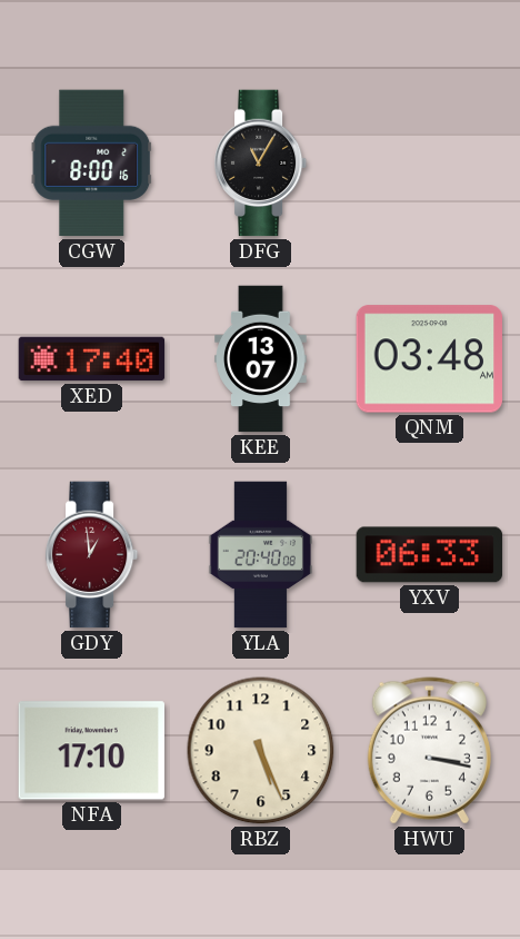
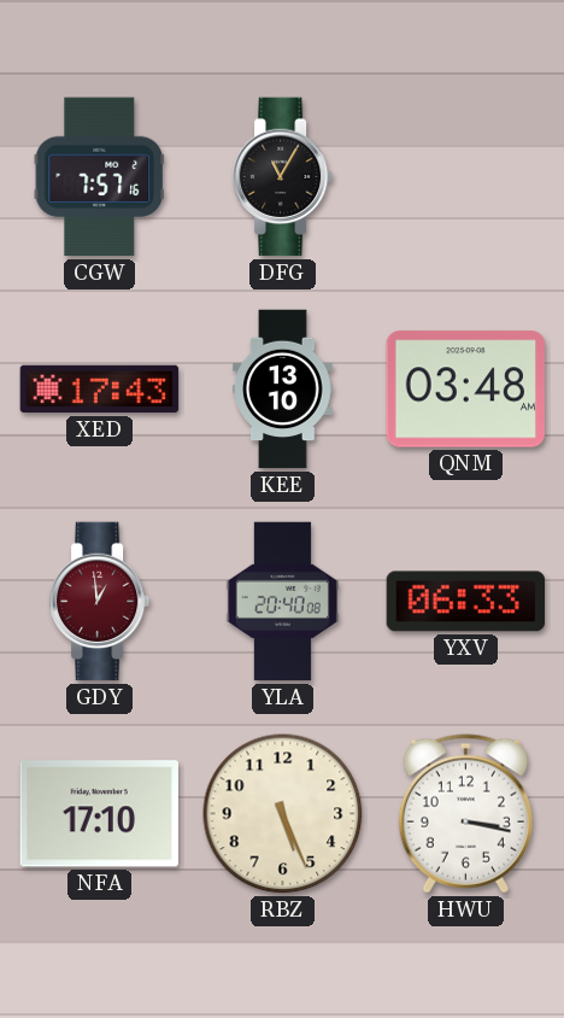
CGW: 8:00 -> 7:57 (100, 177)
XED: 17:40 -> 17:43 (100, 390)
KEE: 13:07 -> 13:10 (283, 390)
